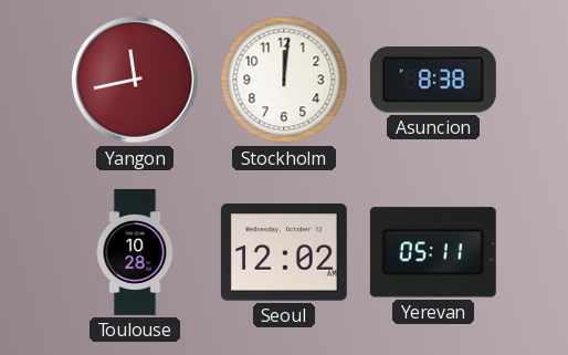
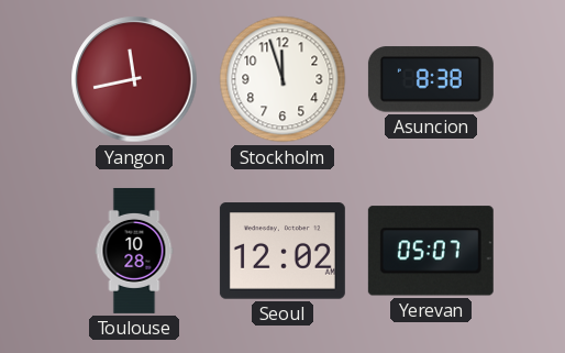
Stockholm: 12:01 -> 11:57 (282, 79)
Yerevan: 05:11 -> 05:07 (431, 251)
